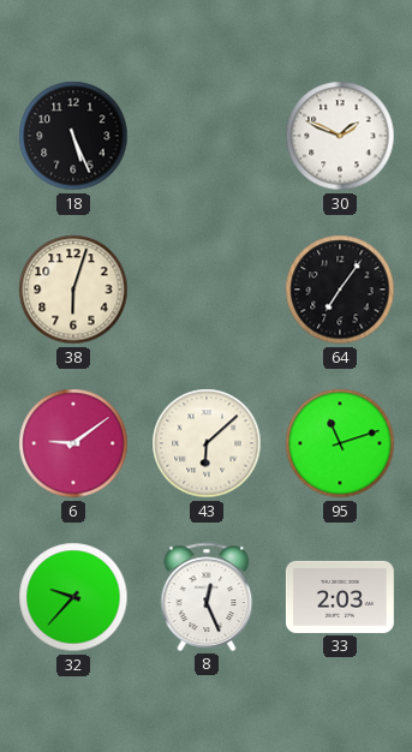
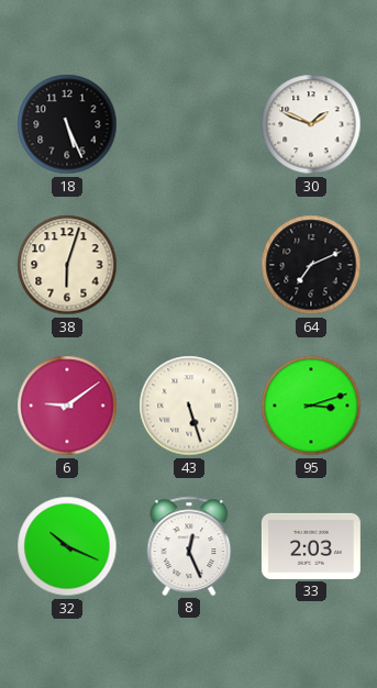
64: 7:06 -> 7:11 (311, 265)
43: 6:08 -> 5:27 (189, 406)
95: 11:12 -> 3:12 (311, 406)
32: 9:37 -> 10:19 (67, 546)
